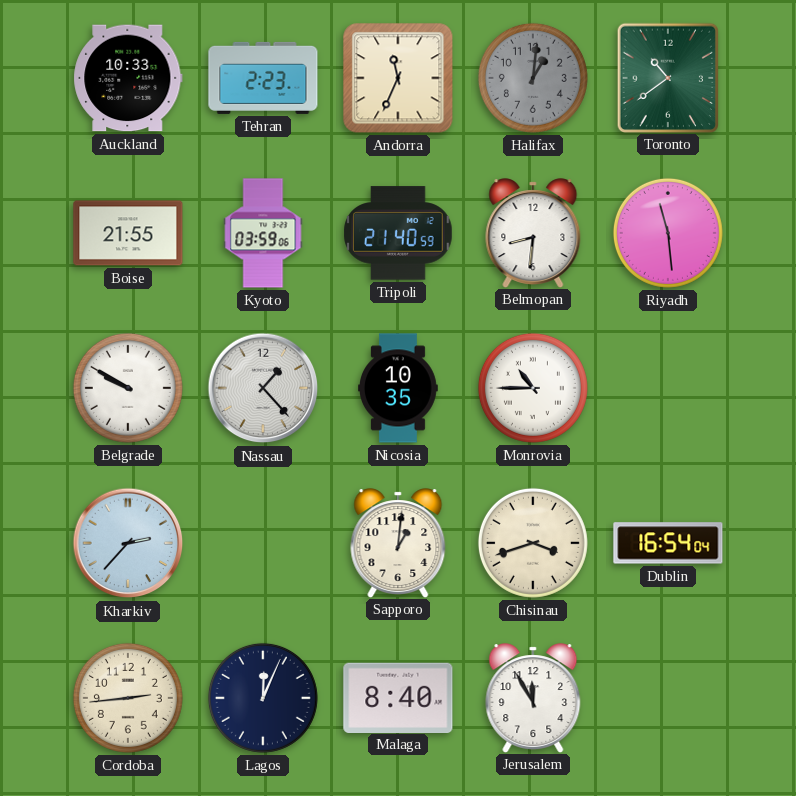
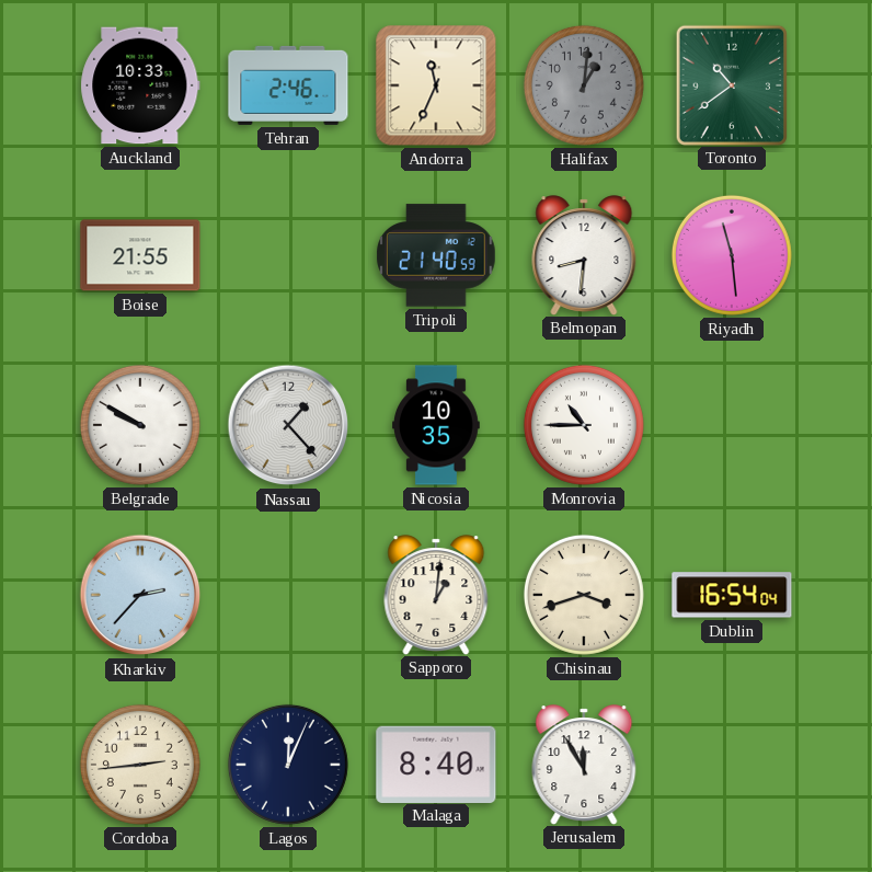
Tehran: 2:23 -> 2:46 (288, 85)
Kyoto: 03:59 -> none (263, 233)
